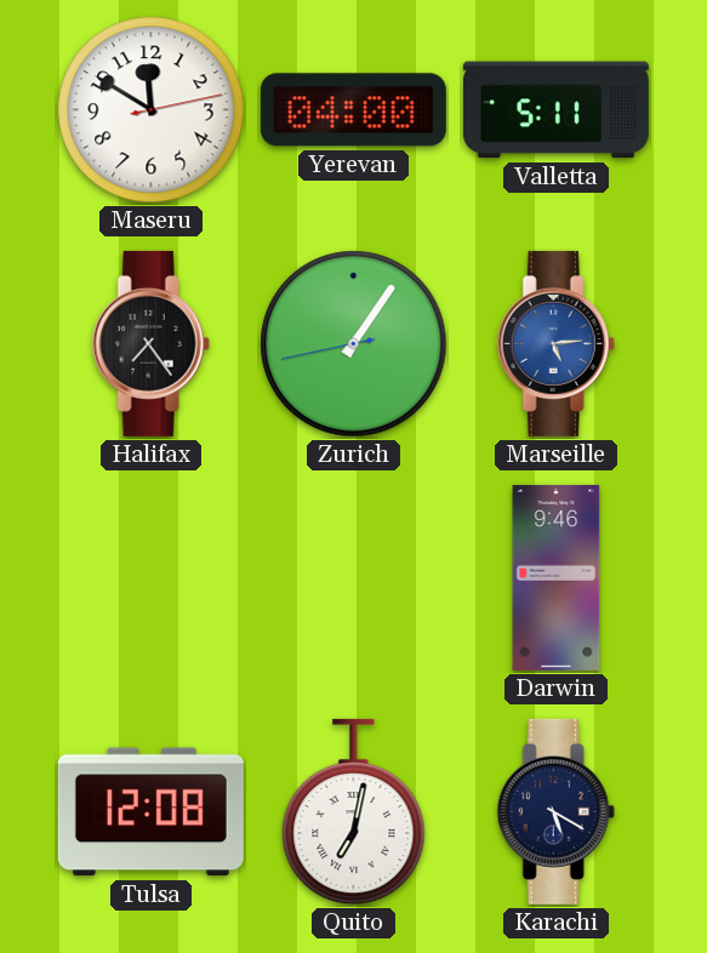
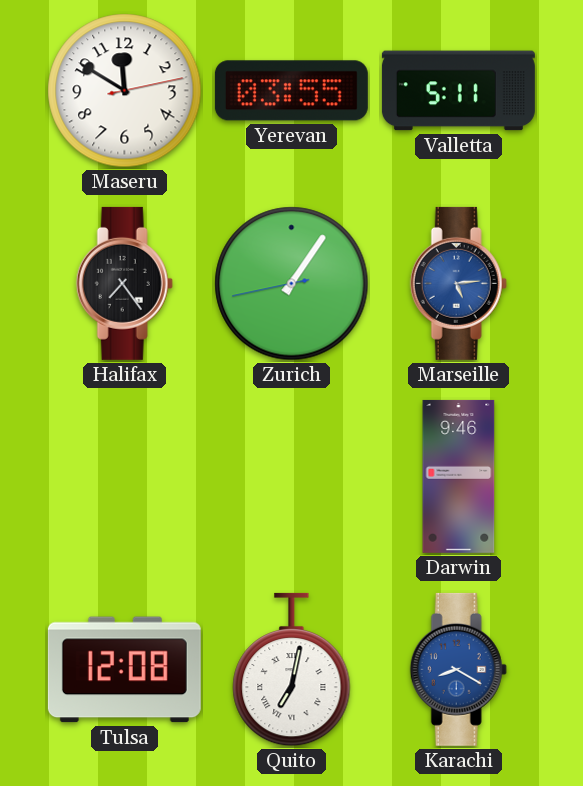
Yerevan: 04:00 -> 03:55 (291, 91)
Karachi: 5:20 -> 8:20 (458, 669)
Karachi dial: navy -> blue (458, 669)
